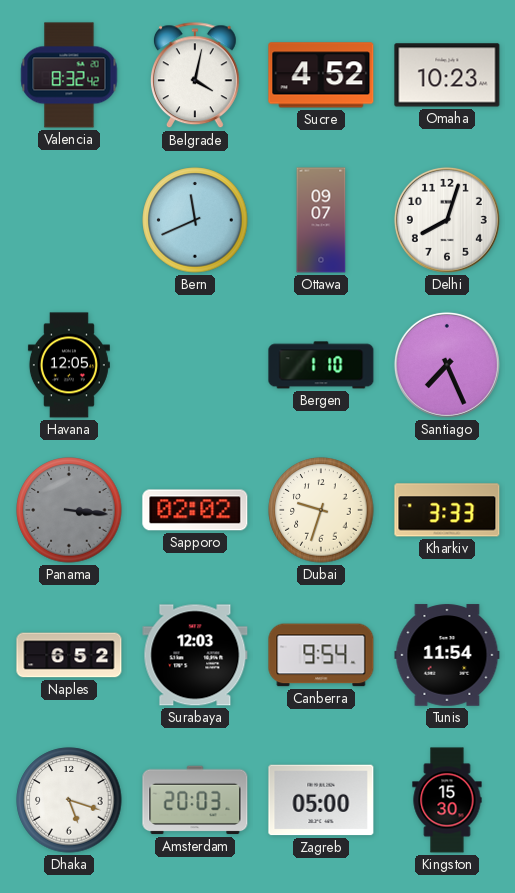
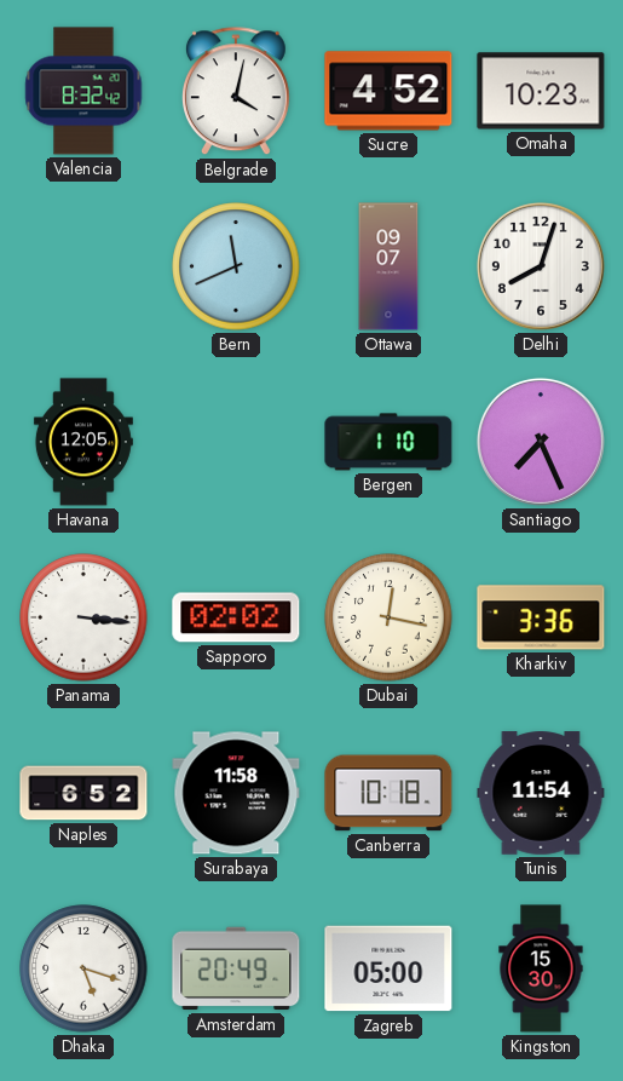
Panama dial: grey -> white (83, 617)
Dubai: 9:33 -> 12:17 (388, 617)
Kharkiv: 3:33 -> 3:36 (541, 617)
Surabaya: 12:03 -> 11:58 (236, 793)
Canberra: 9:54 -> 10:18 (388, 793)
Amsterdam: 20:03 -> 20:49 (236, 968)
